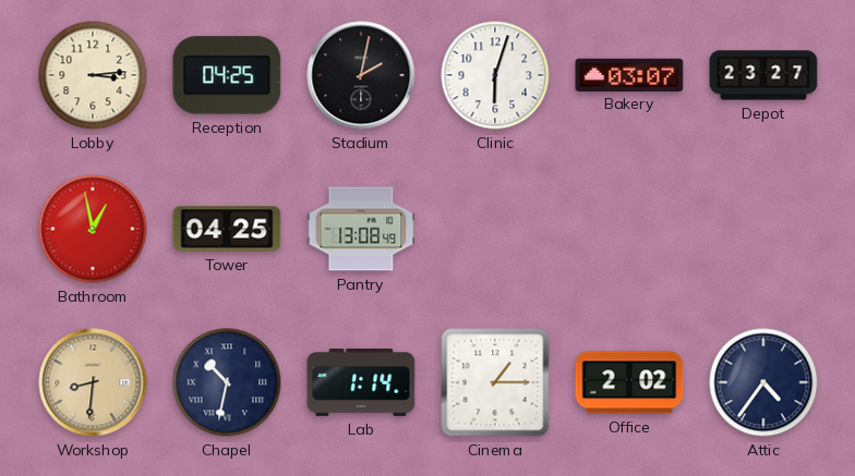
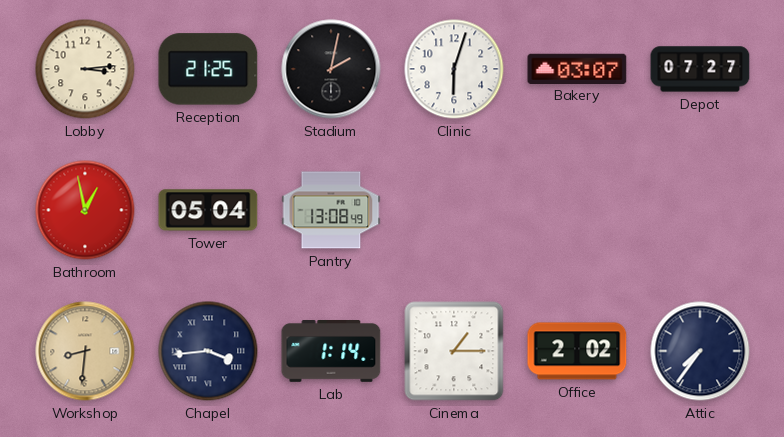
Reception: 04:25 -> 21:25 (208, 69)
Depot: 23:27 -> 07:27 (700, 69)
Tower: 04:25 -> 05:04 (208, 210)
Chapel: 10:32 -> 3:44 (208, 351)
Attic: 4:36 -> 7:36 (700, 351)
